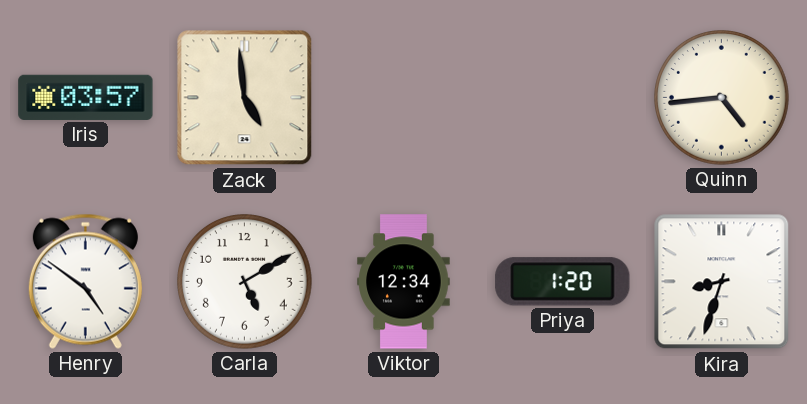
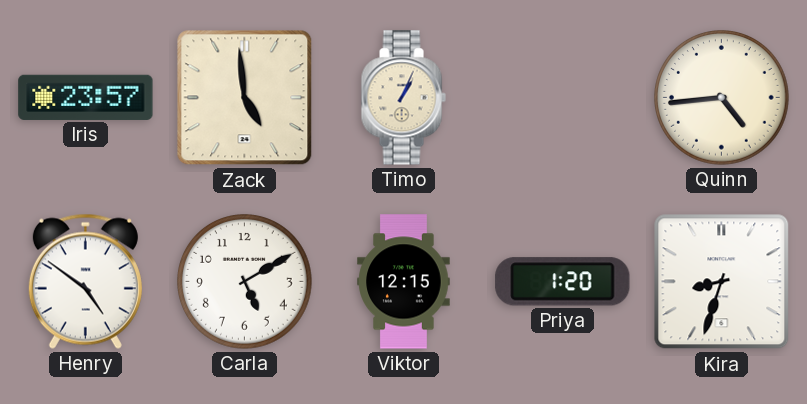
Iris: 03:57 -> 23:57 (86, 97)
Timo: none -> 1:04 (403, 98)
Viktor: 12:34 -> 12:15 (404, 282)
